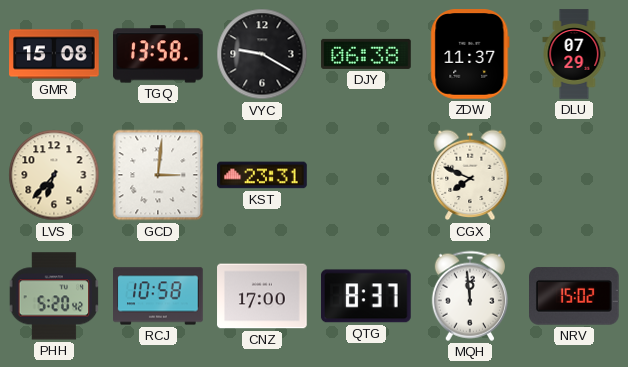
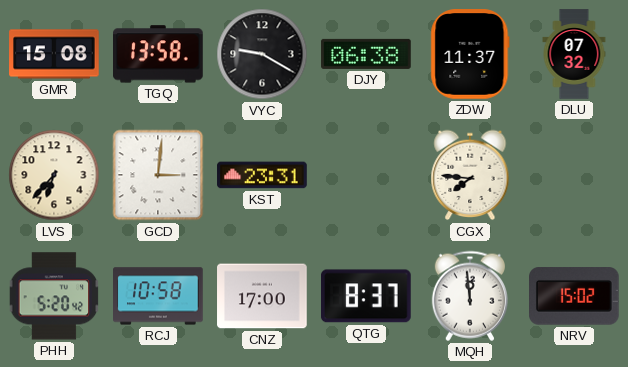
DLU: 07:29 -> 07:32 (574, 54)
CGX: 7:49 -> 7:46 (470, 175)
